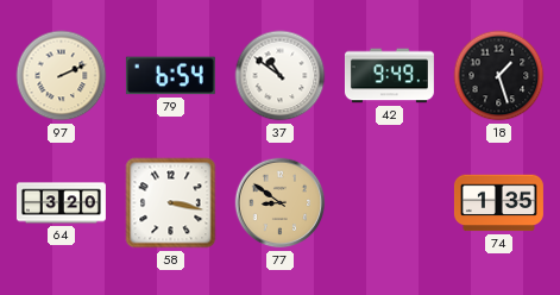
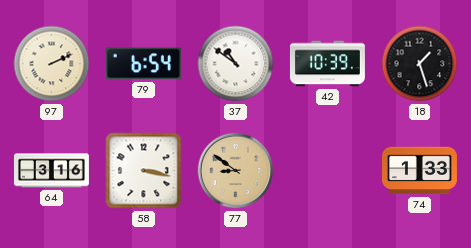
42: 9:49 -> 10:39 (327, 64)
64: 3:20 -> 3:16 (51, 171)
74: 1:35 -> 1:33 (419, 171)
